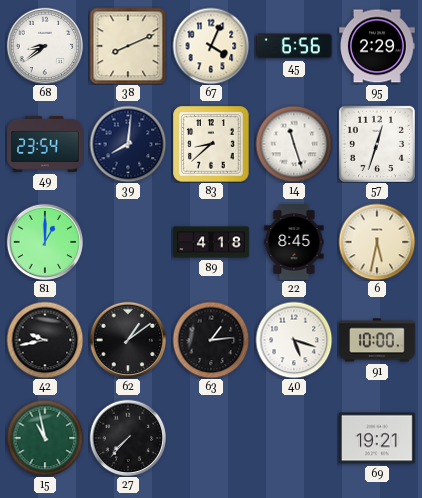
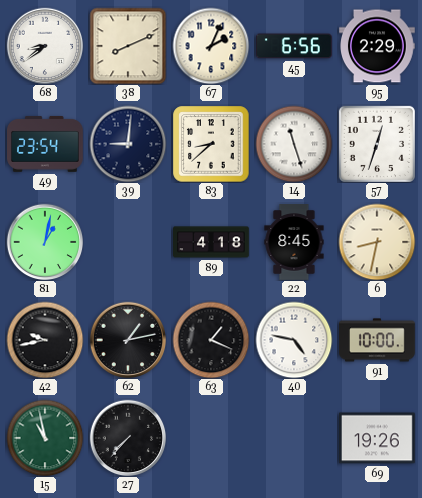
67: 4:04 -> 2:04 (211, 46)
39: 8:01 -> 9:01 (128, 144)
81: 1:00 -> 1:02 (45, 242)
6: 5:32 -> 8:32 (377, 242)
62: 1:09 -> 1:13 (128, 340)
63: 1:14 -> 1:19 (211, 340)
40: 5:18 -> 4:47 (294, 340)
69: 19:21 -> 19:26 (378, 438)
